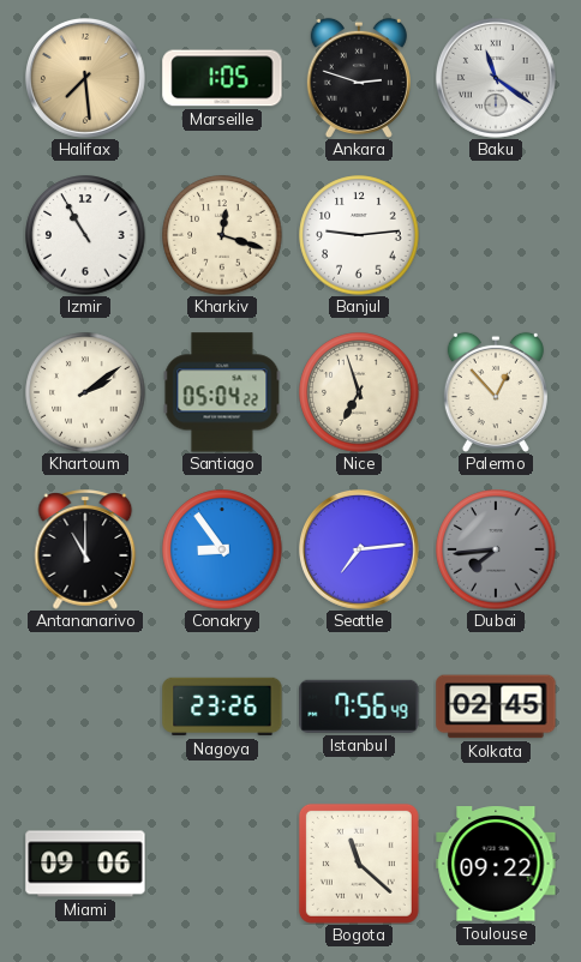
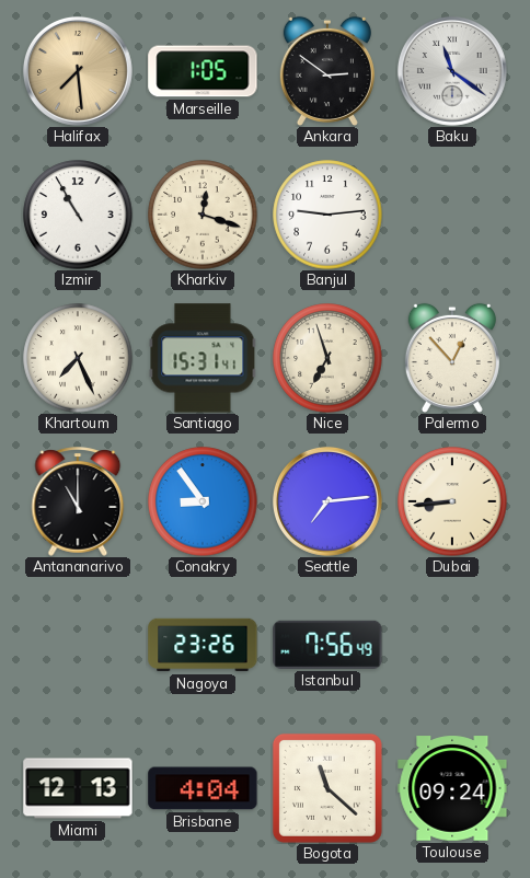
Ankara: 2:48 -> 2:51 (327, 70)
Khartoum: 2:09 -> 7:26 (78, 358)
Santiago: 05:04 -> 15:31 (203, 358)
Dubai: 7:44 -> 8:44 (452, 501)
Dubai dial: grey -> cream (452, 501)
Kolkata: 02:45 -> none (496, 707)
Miami: 09:06 -> 12:13 (78, 788)
Brisbane: none -> 4:04 (203, 788)
Toulouse: 09:22 -> 09:24 (452, 788)
